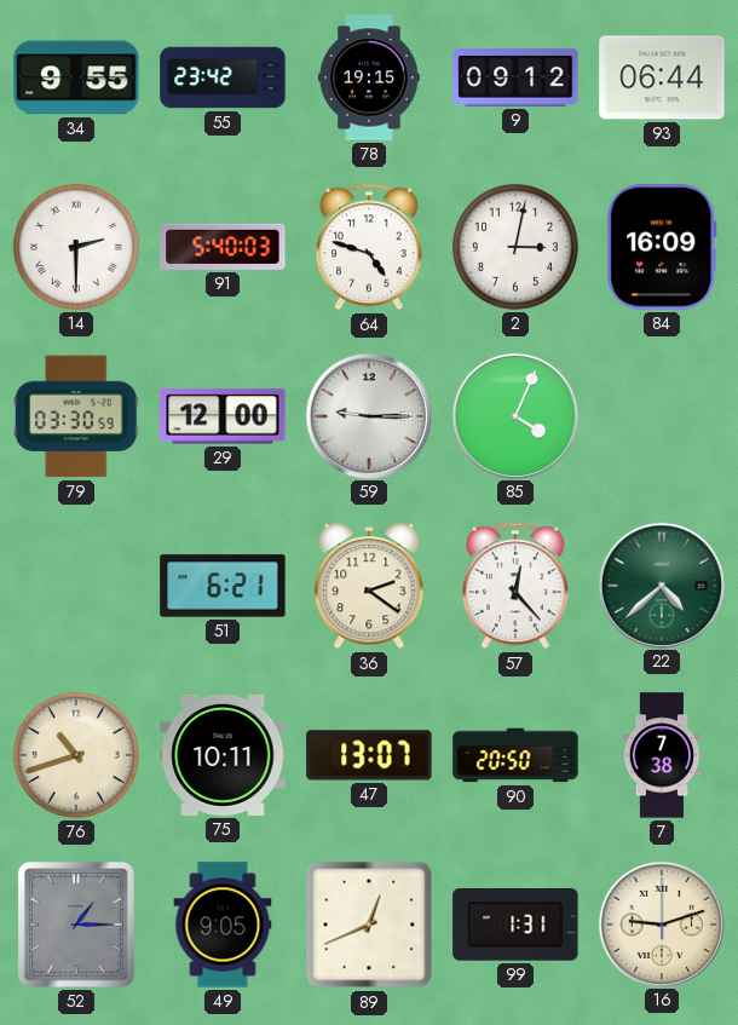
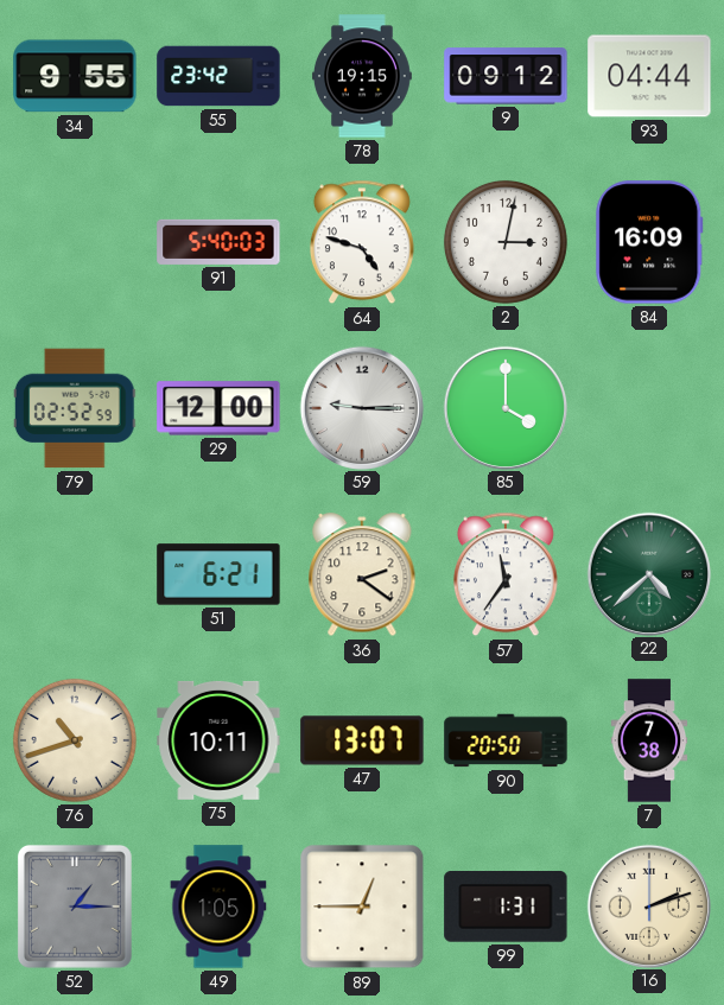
93: 06:44 -> 04:44 (649, 76)
14: 2:30 -> none (76, 247)
79: 03:30 -> 02:52 (75, 408)
85: 4:04 -> 4:00 (504, 407)
57: 12:23 -> 11:36 (506, 574)
49: 9:05 -> 1:05 (218, 907)
89: 12:41 -> 12:45 (362, 907)
16: 9:12 -> 2:12 (648, 905)
